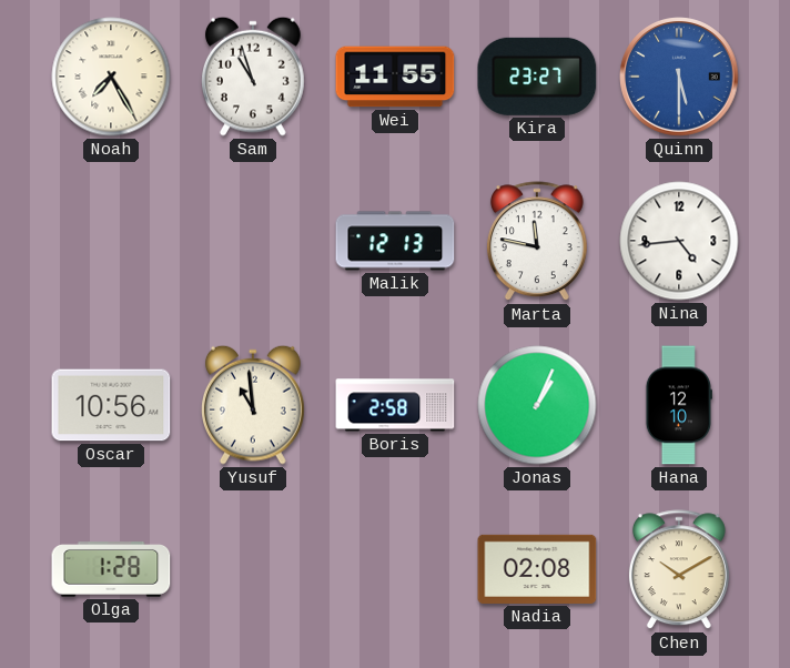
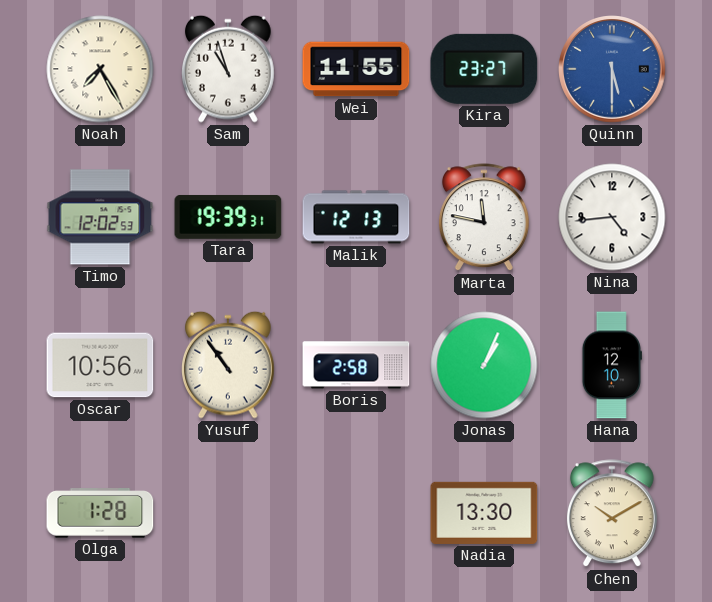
Timo: none -> 12:02 (100, 217)
Tara: none -> 19:39 (228, 217)
Yusuf: 10:59 -> 10:54 (229, 365)
Nadia: 02:08 -> 13:30 (484, 513)
